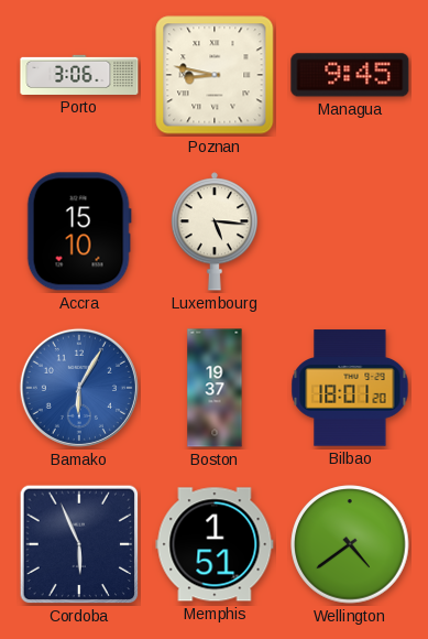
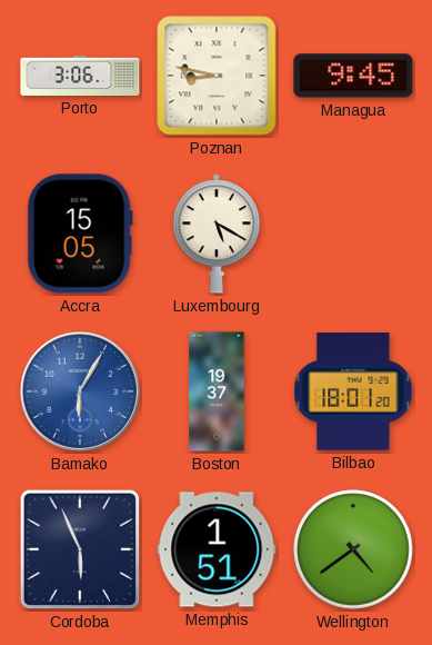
Accra: 15:10 -> 15:05 (80, 234)
Luxembourg: 5:16 -> 5:20 (215, 234)
